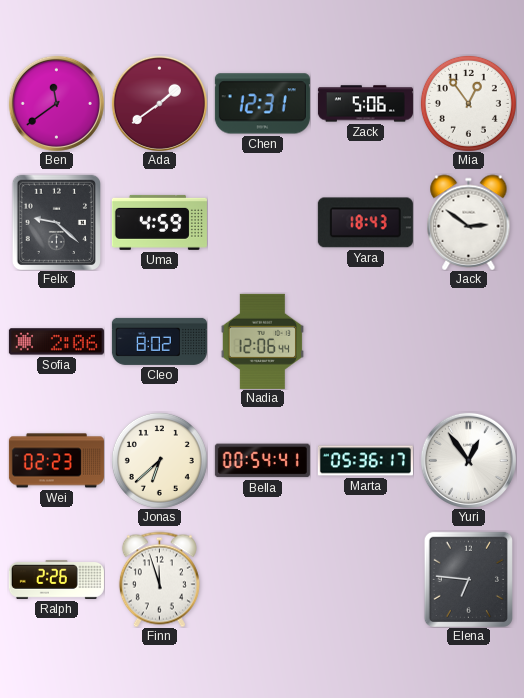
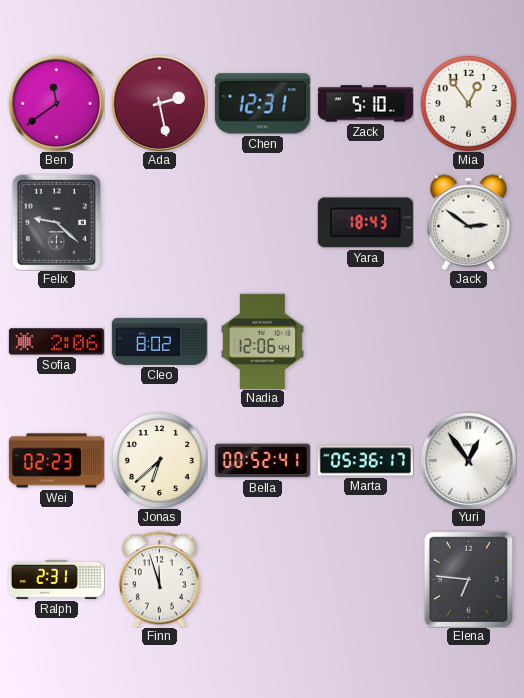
Ada: 1:39 -> 2:28 (159, 103)
Zack: 5:06 -> 5:10 (365, 104)
Uma: 4:59 -> none (159, 222)
Bella: 00:54 -> 00:52 (262, 461)
Ralph: 2:26 -> 2:31 (56, 579)
